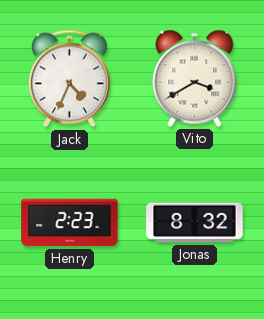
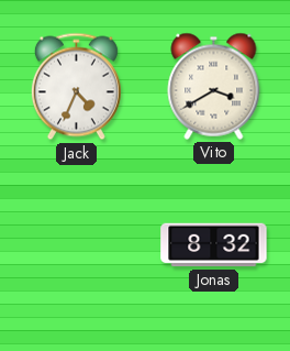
Henry: 2:23 -> none (70, 223)
